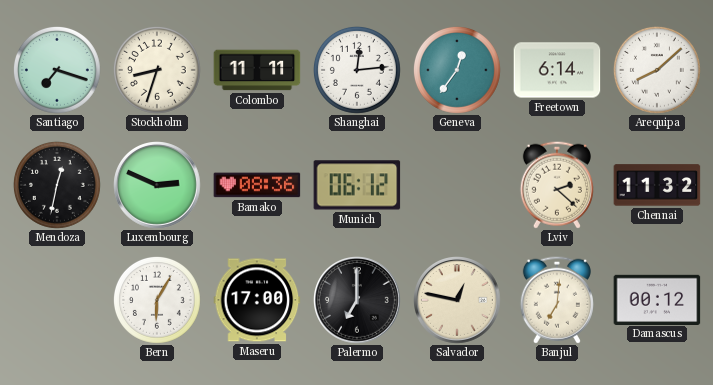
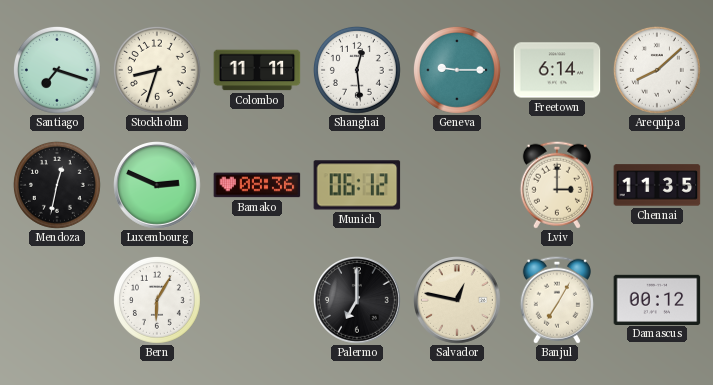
Shanghai: 12:14 -> 12:29 (357, 70)
Geneva: 12:36 -> 9:15 (457, 70)
Lviv: 2:22 -> 3:00 (557, 185)
Chennai: 11:32 -> 11:35 (657, 185)
Maseru: 17:00 -> none (257, 300)
Banjul: 7:01 -> 7:05 (557, 300)
